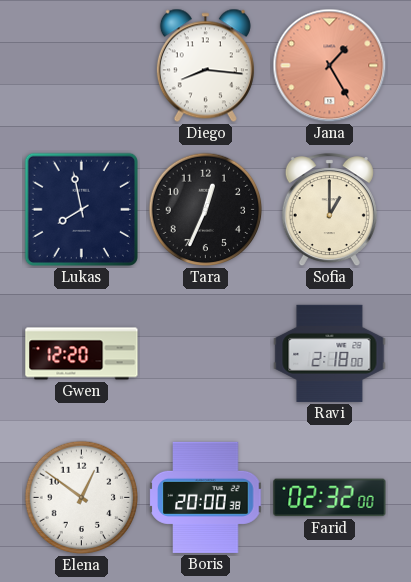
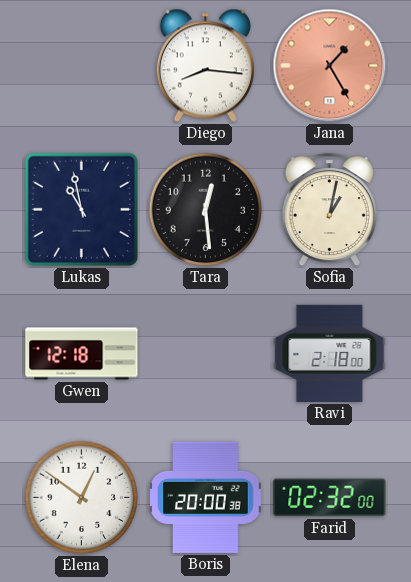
Lukas: 7:58 -> 10:58 (81, 209)
Tara: 12:34 -> 12:29 (206, 210)
Sofia: 1:00 -> 1:02 (329, 210)
Gwen: 12:20 -> 12:18 (82, 354)
